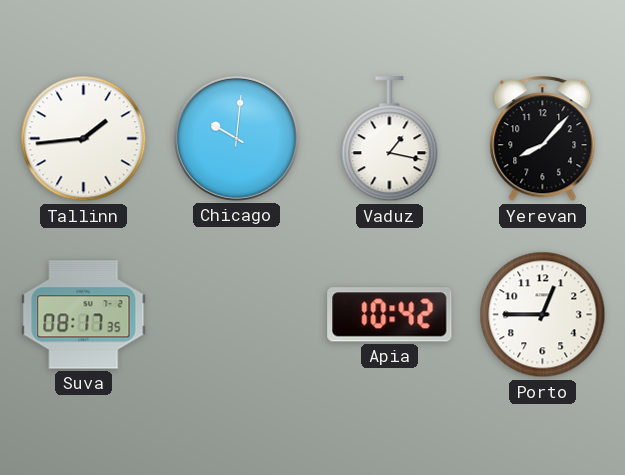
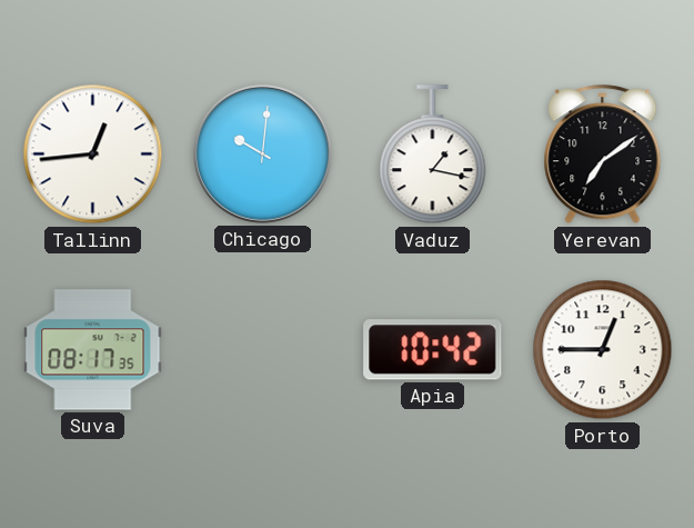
Tallinn: 1:44 -> 12:44 (93, 155)
Yerevan: 8:07 -> 7:09 (603, 155)
